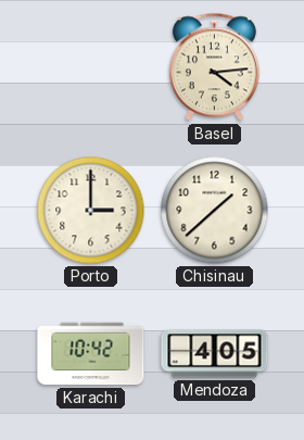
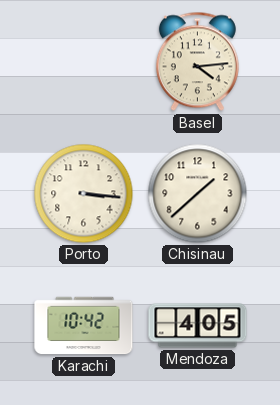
Porto: 3:00 -> 3:16 (84, 194)
